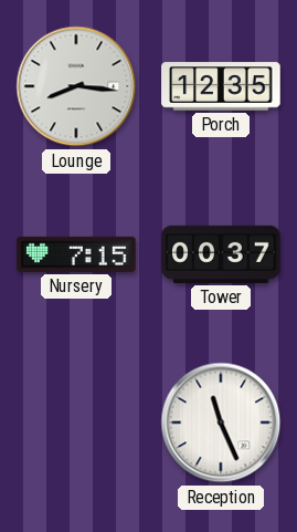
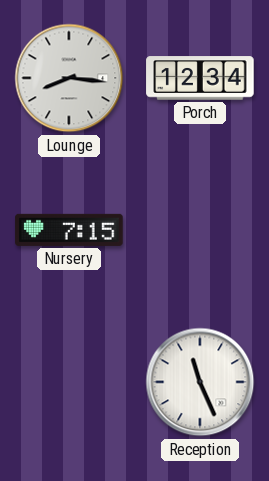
Porch: 12:35 -> 12:34 (200, 78)
Tower: 00:37 -> none (221, 254)
